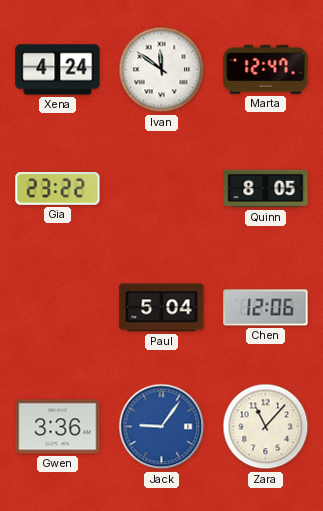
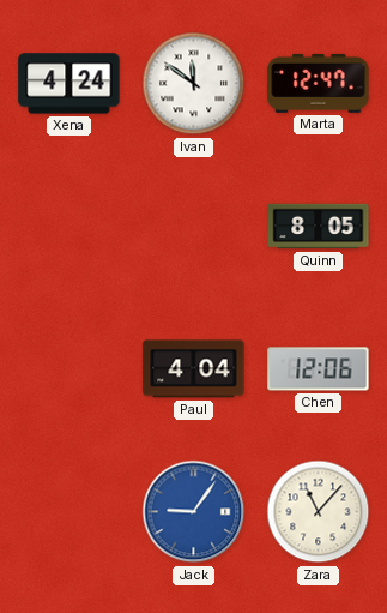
Gia: 23:22 -> none (58, 189)
Paul: 5:04 -> 4:04 (194, 369)
Gwen: 3:36 -> none (58, 427)
